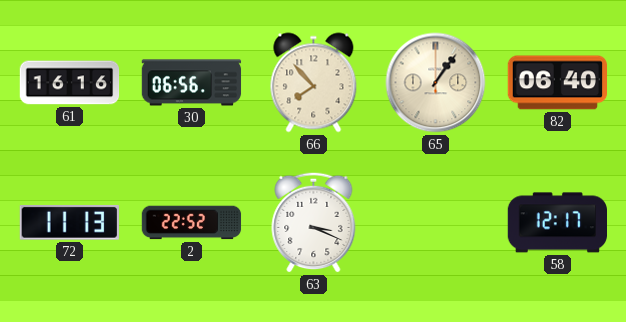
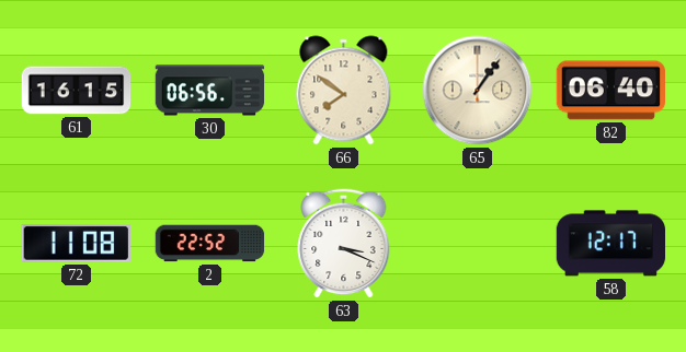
61: 16:16 -> 16:15 (77, 91)
66: 7:53 -> 7:51 (344, 91)
72: 11:13 -> 11:08 (76, 244)
